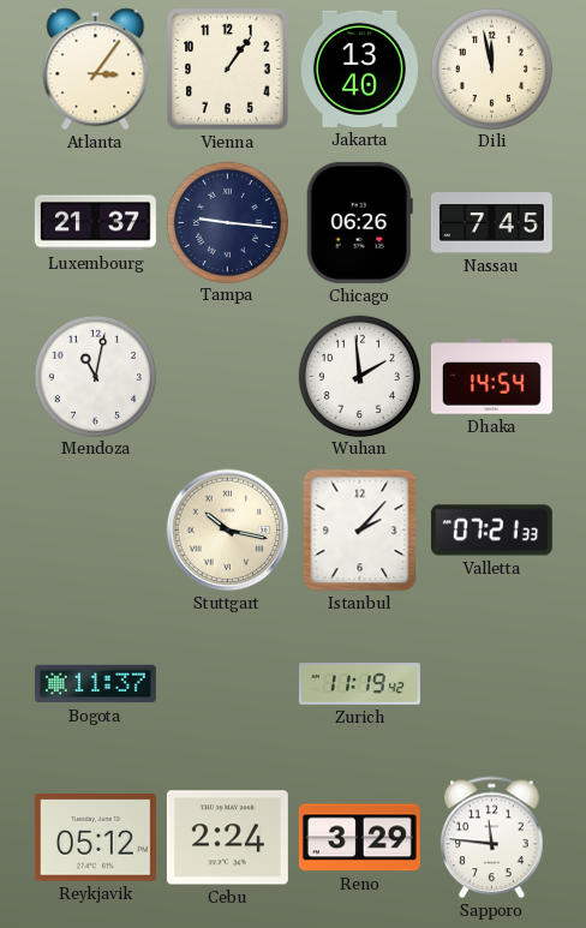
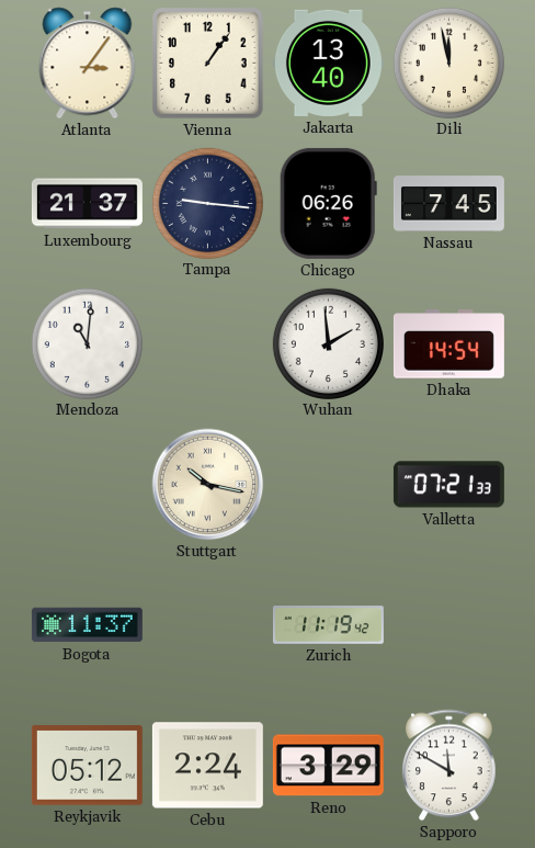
Mendoza: 11:02 -> 11:01 (87, 343)
Istanbul: 2:07 -> none (360, 531)
Sapporo: 11:46 -> 11:50 (449, 766)
